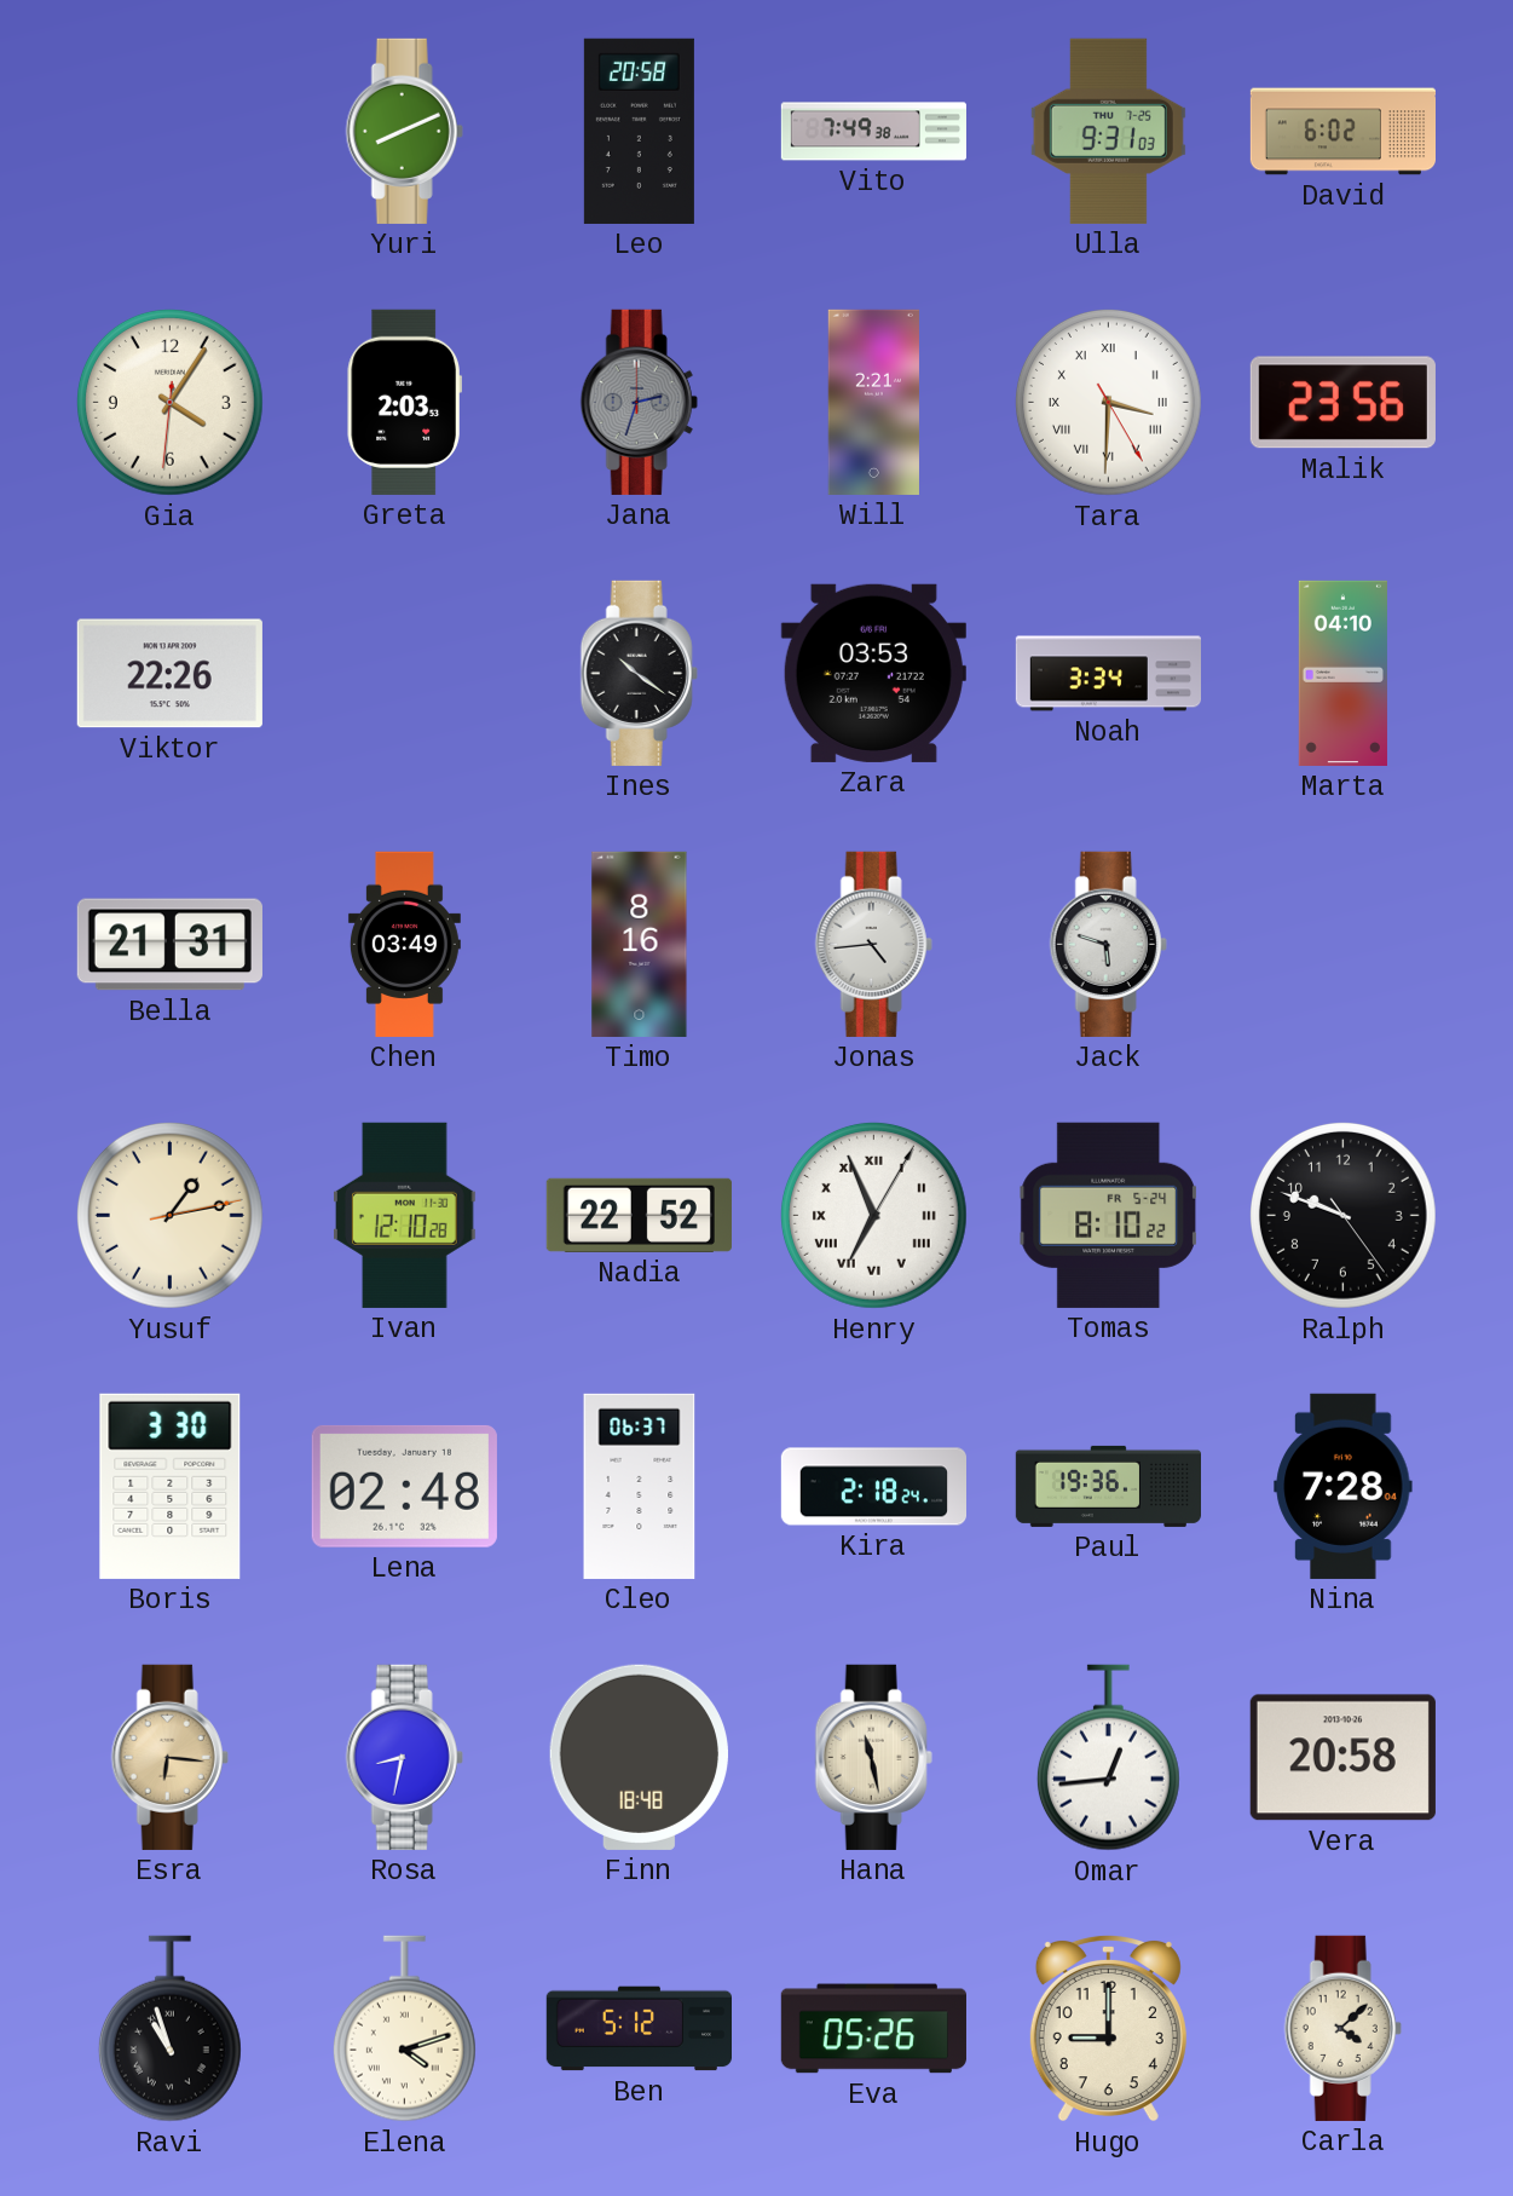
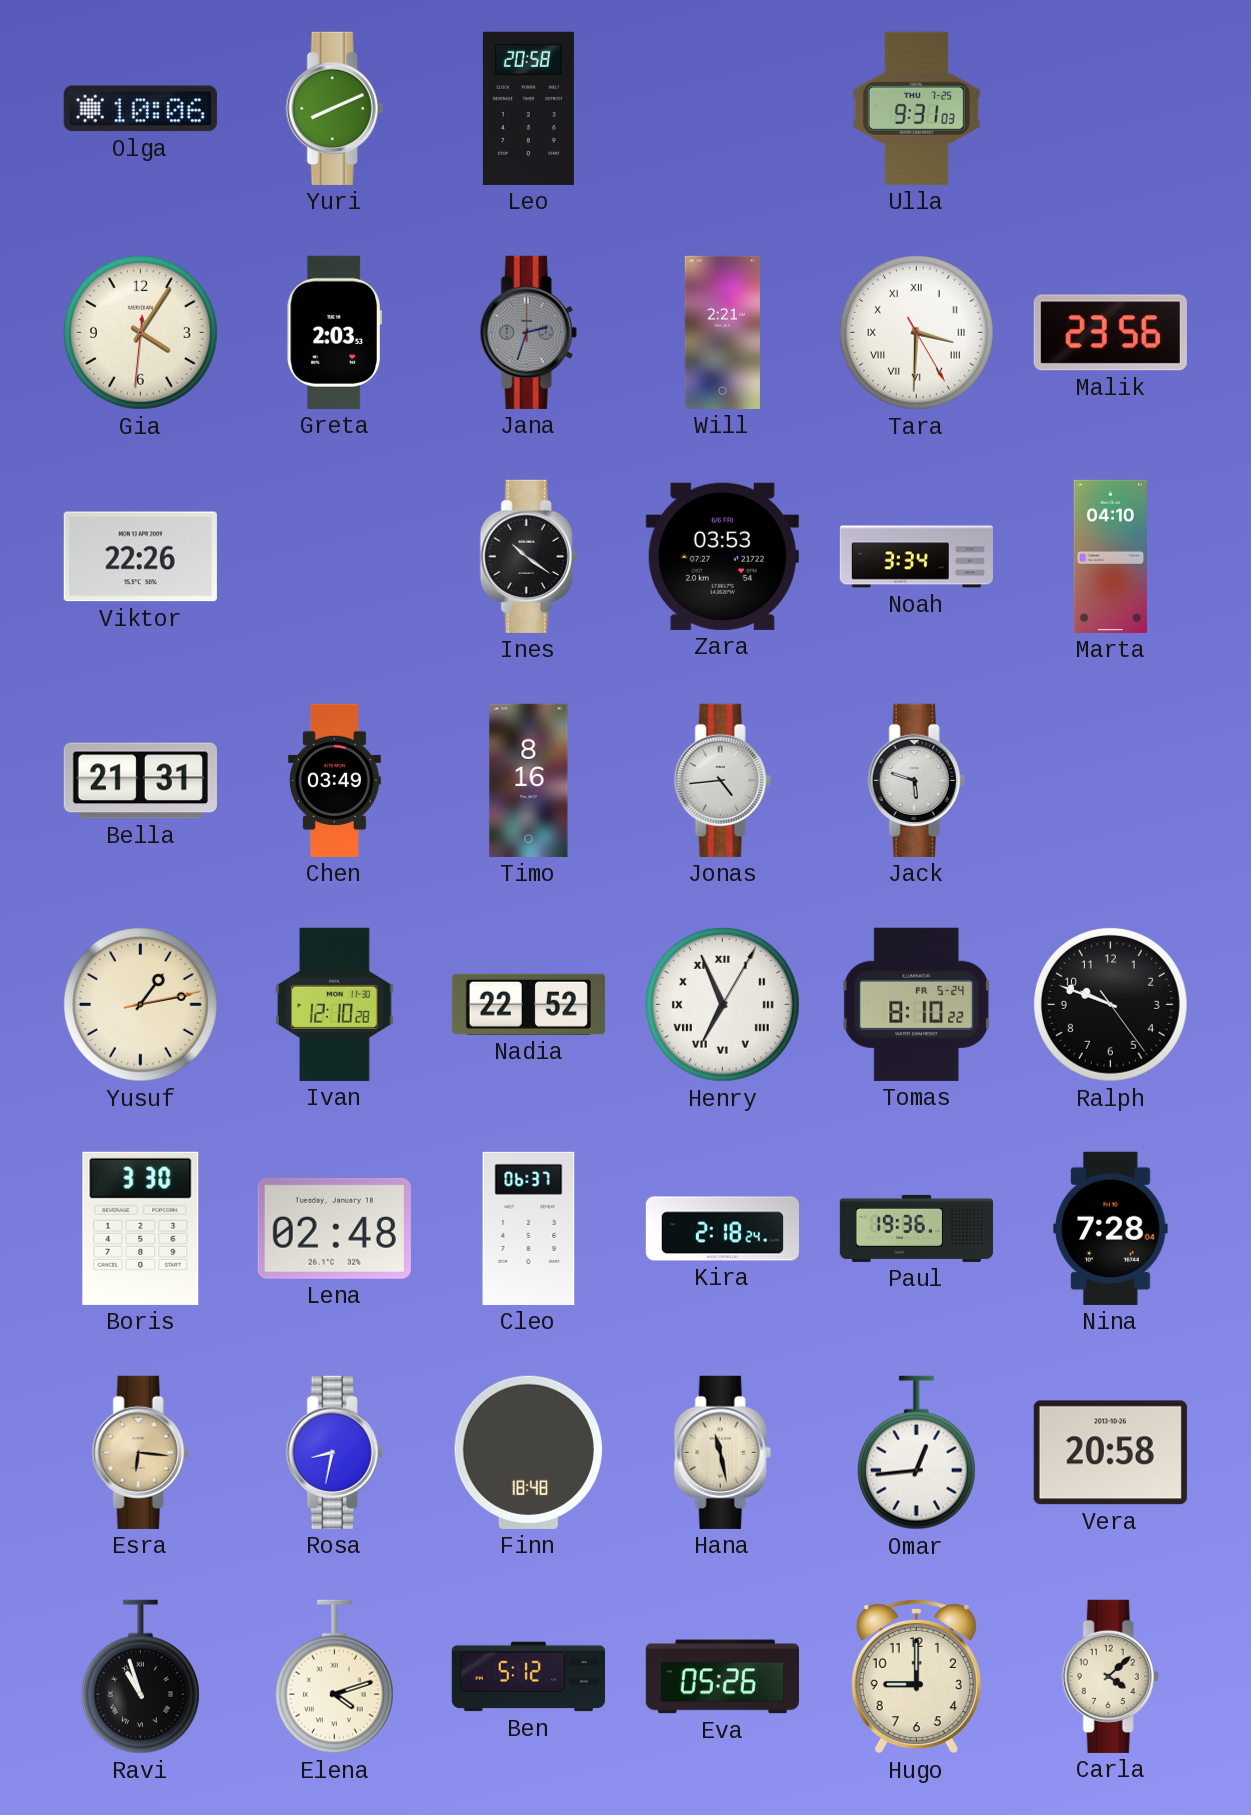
Olga: none -> 10:06 (140, 109)
Vito: 7:49 -> none (873, 132)
David: 6:02 -> none (1342, 132)
